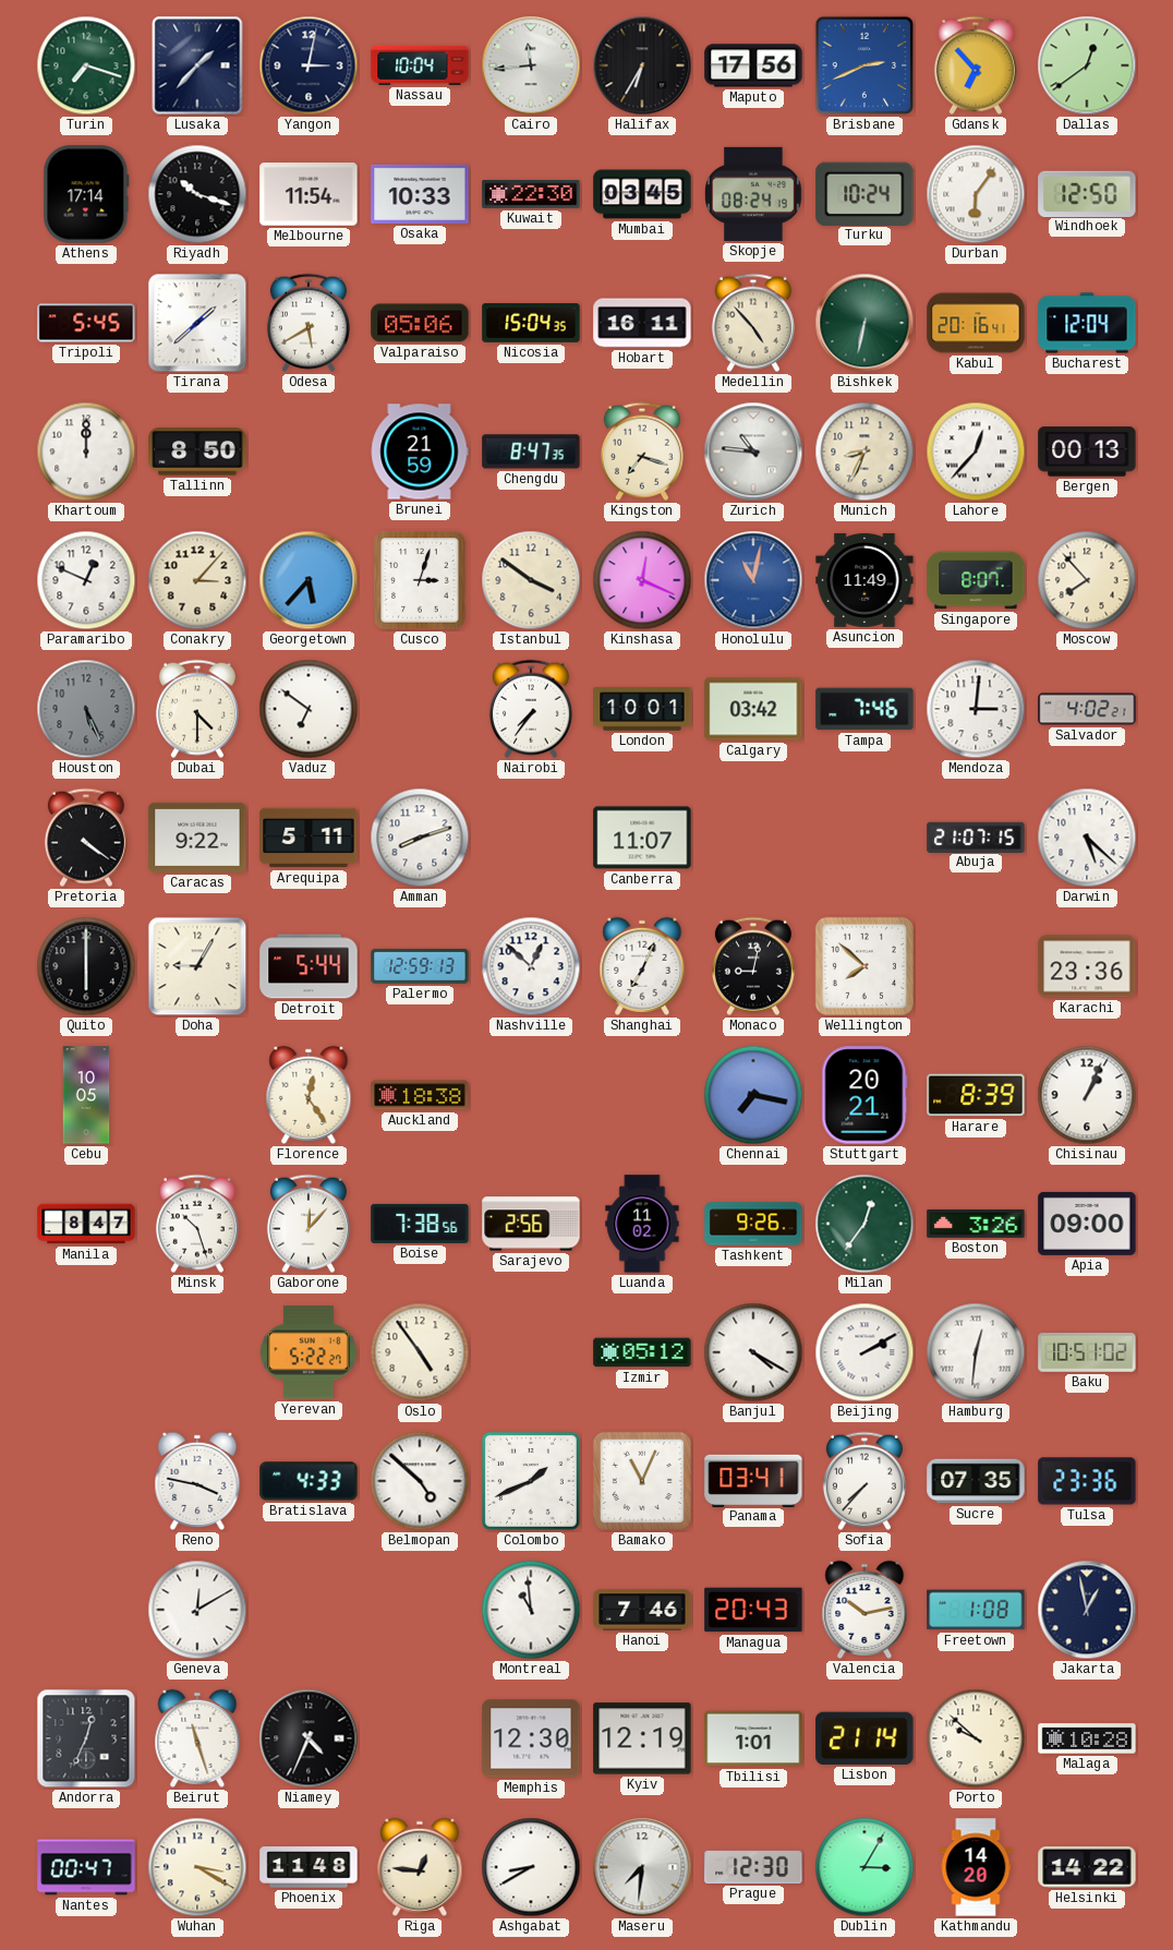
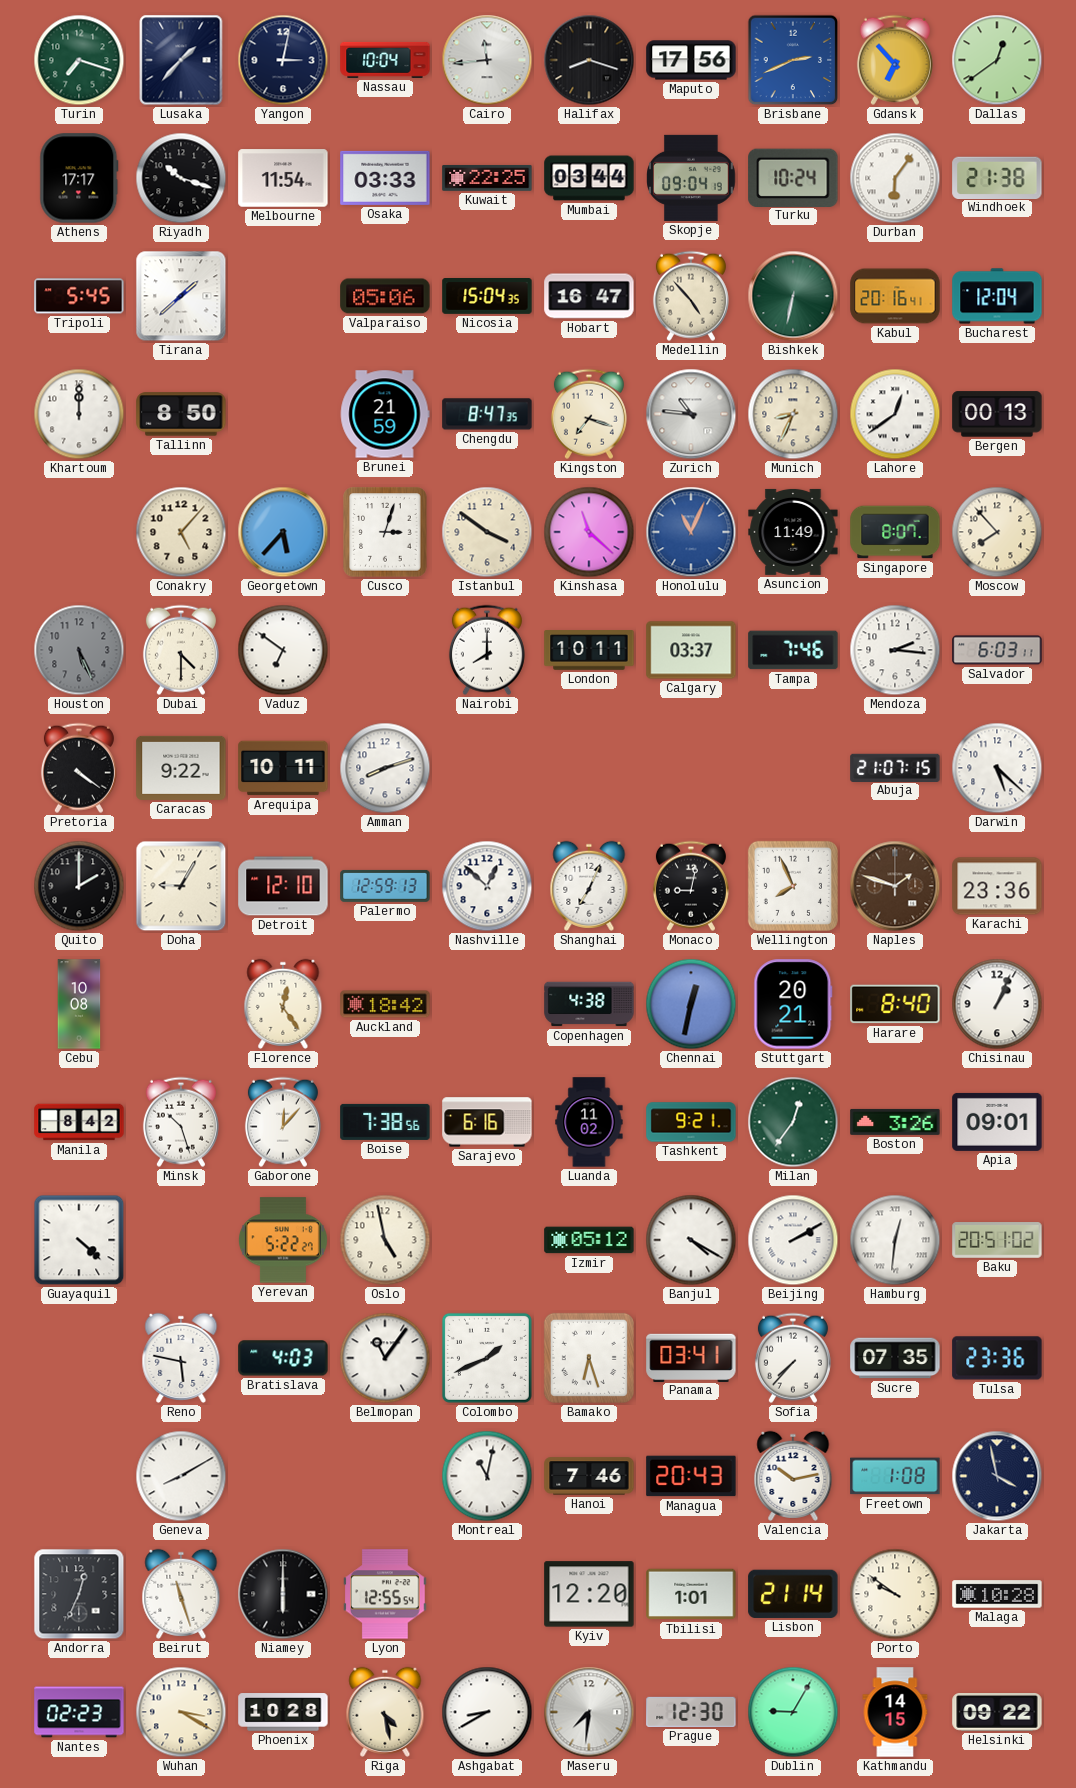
Halifax: 6:35 -> 8:18 (589, 60)
Athens: 17:14 -> 17:17 (79, 178)
Osaka: 10:33 -> 03:33 (385, 178)
Kuwait: 22:30 -> 22:25 (487, 178)
Mumbai: 03:45 -> 03:44 (589, 178)
Skopje: 08:24 -> 09:04 (691, 178)
Windhoek: 12:50 -> 21:38 (997, 177)
Odesa: 5:40 -> none (309, 323)
Hobart: 16:11 -> 16:47 (589, 296)
Lahore: 12:37 -> 12:39 (895, 414)
Paramaribo: 12:49 -> none (86, 580)
Conakry: 3:07 -> 5:07 (181, 532)
Kinshasa: 12:19 -> 11:22 (589, 532)
Honolulu: 11:02 -> 11:04 (691, 532)
Nairobi: 7:36 -> 8:00 (487, 650)
London: 10:01 -> 10:11 (589, 650)
Calgary: 03:42 -> 03:37 (691, 650)
Mendoza: 3:01 -> 2:16 (895, 650)
Salvador: 4:02 -> 6:03 (997, 650)
Arequipa: 5:11 -> 10:11 (283, 768)
Canberra: 11:07 -> none (642, 838)
Quito: 6:00 -> 2:00 (79, 886)
Detroit: 5:44 -> 12:10 (283, 886)
Wellington: 7:52 -> 7:56 (793, 886)
Naples: none -> 1:48 (895, 886)
Cebu: 10:05 -> 10:08 (79, 1004)
Auckland: 18:38 -> 18:42 (385, 1004)
Copenhagen: none -> 4:38 (589, 1004)
Chennai: 7:17 -> 12:32 (691, 1004)
Harare: 8:39 -> 8:40 (895, 1004)
Manila: 8:47 -> 8:42 (79, 1122)
Sarajevo: 2:56 -> 6:16 (487, 1122)
Tashkent: 9:26 -> 9:21 (691, 1122)
Apia: 09:00 -> 09:01 (997, 1122)
Guayaquil: none -> 4:22 (79, 1240)
Oslo: 4:54 -> 4:58 (385, 1240)
Baku: 10:51 -> 20:51 (997, 1240)
Reno: 3:47 -> 5:47 (181, 1358)
Bratislava: 4:33 -> 4:03 (283, 1358)
Belmopan: 4:52 -> 11:06 (385, 1358)
Bamako: 11:04 -> 6:27 (589, 1358)
Geneva: 12:10 -> 8:10 (181, 1476)
Montreal: 10:59 -> 11:02 (487, 1476)
Jakarta: 12:58 -> 3:58 (997, 1476)
Niamey: 4:34 -> 6:00 (283, 1594)
Lyon: none -> 12:55 (386, 1594)
Memphis: 12:30 -> none (531, 1738)
Kyiv: 12:19 -> 12:20 (589, 1594)
Porto: 9:52 -> 9:51 (895, 1594)
Nantes: 00:47 -> 02:23 (79, 1712)
Phoenix: 11:48 -> 10:28 (283, 1712)
Riga: 12:46 -> 4:28 (385, 1712)
Dublin: 3:05 -> 9:05 (793, 1712)
Kathmandu: 14:20 -> 14:15 (895, 1712)
Helsinki: 14:22 -> 09:22 (997, 1713)
